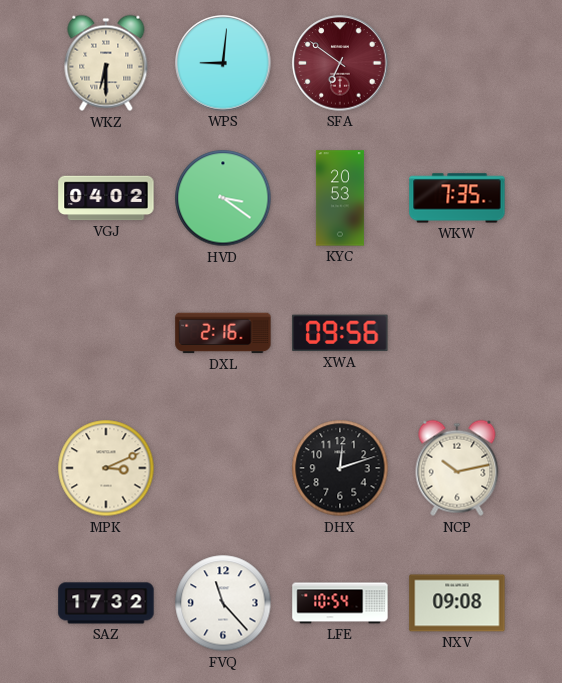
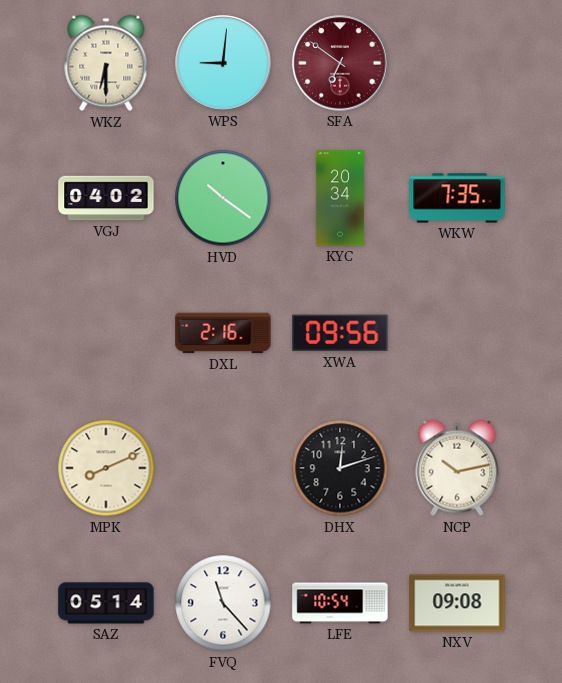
HVD: 3:21 -> 10:21 (223, 198)
KYC: 20:53 -> 20:34 (340, 198)
MPK: 3:11 -> 8:11 (106, 468)
SAZ: 17:32 -> 05:14 (106, 603)
